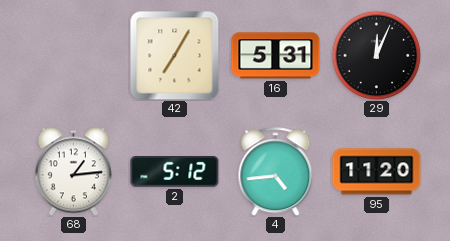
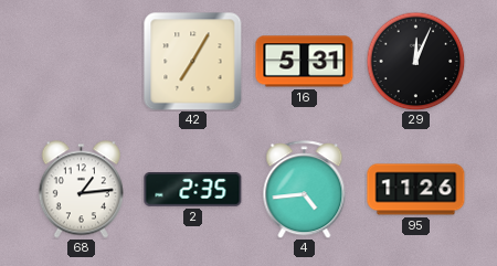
2: 5:12 -> 2:35 (193, 190)
95: 11:20 -> 11:26 (416, 190)
